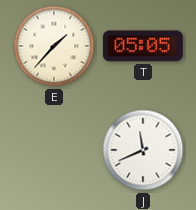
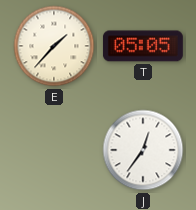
J: 11:41 -> 12:36 (143, 150)
